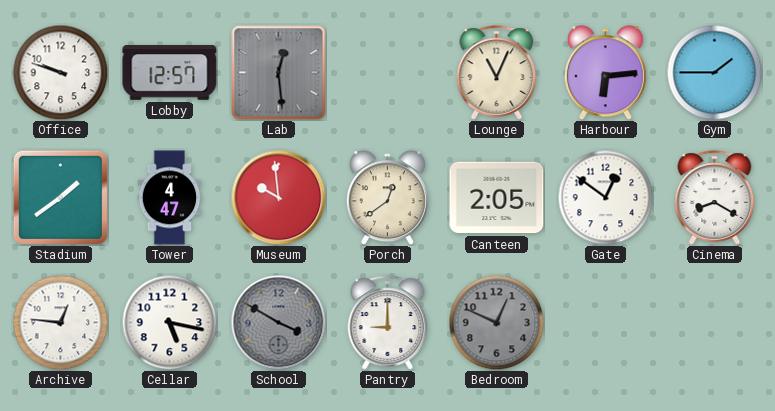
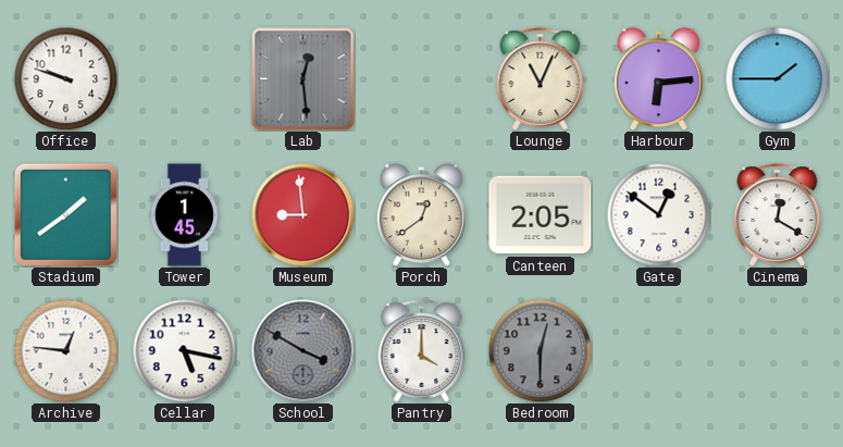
Lobby: 12:57 -> none (170, 73)
Tower: 4:47 -> 1:45 (185, 215)
Museum: 9:59 -> 8:59 (302, 214)
Cinema: 8:20 -> 12:20 (778, 215)
Pantry: 9:00 -> 4:00 (422, 351)
Bedroom: 12:49 -> 12:30 (540, 350)
